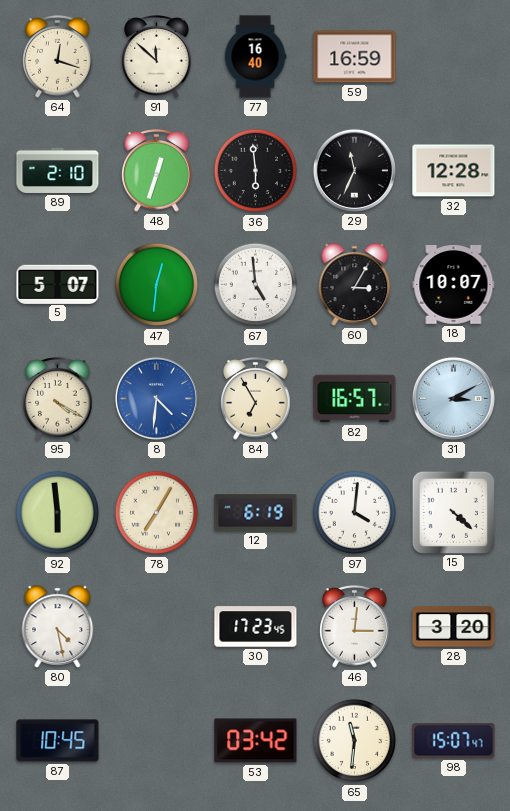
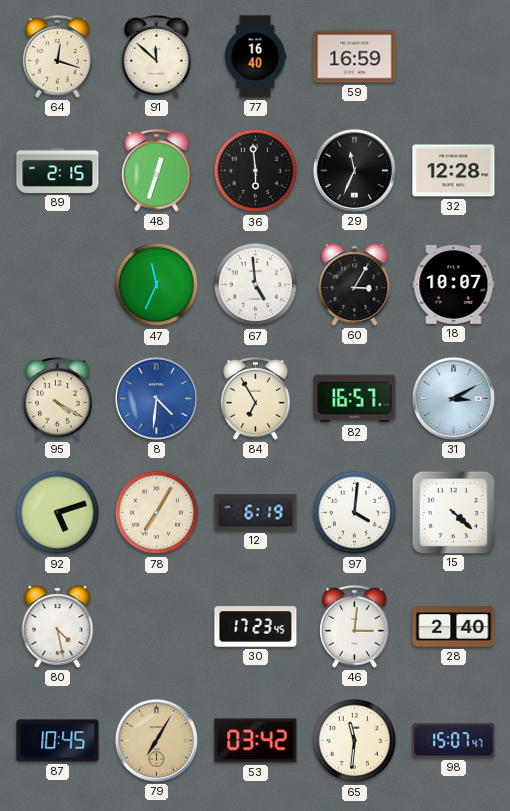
89: 2:10 -> 2:15 (58, 170)
5: 5:07 -> none (58, 284)
47: 12:31 -> 11:34 (157, 285)
92: 5:59 -> 5:12 (58, 513)
28: 3:20 -> 2:40 (454, 627)
79: none -> 7:05 (156, 740)
